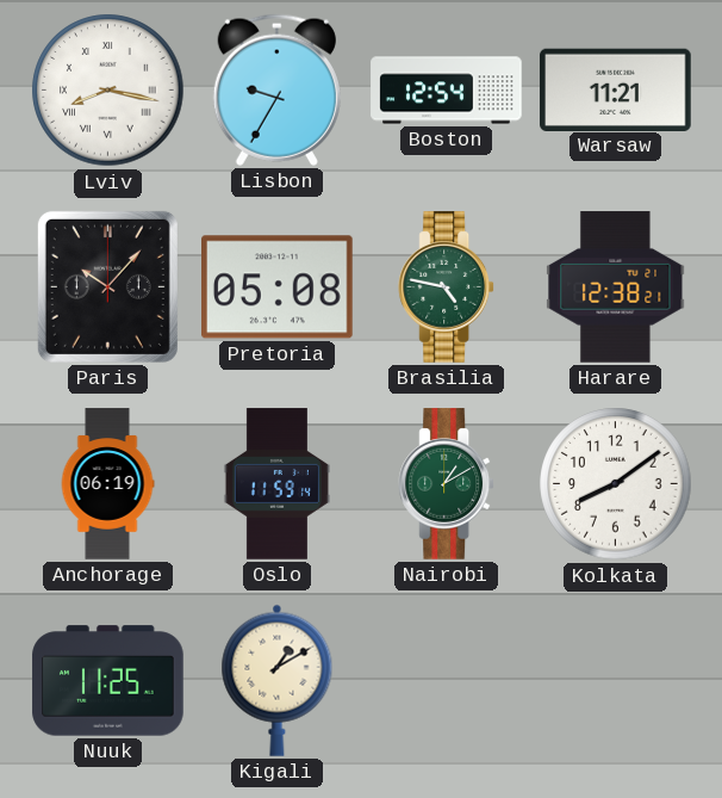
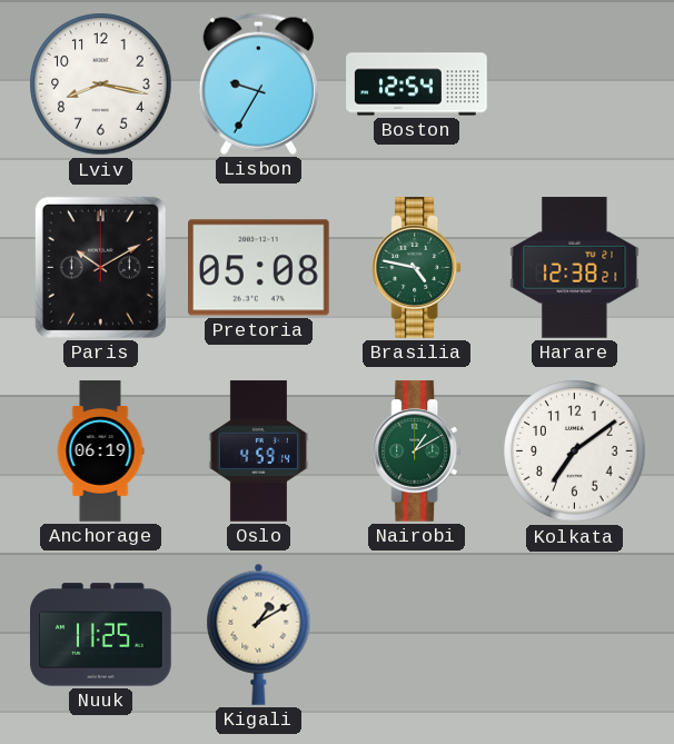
Lviv numerals: Roman -> Arabic (101, 85)
Warsaw: 11:21 -> none (616, 89)
Paris: 10:07 -> 10:10 (100, 267)
Oslo: 11:59 -> 4:59 (258, 452)
Kolkata: 8:09 -> 7:09 (575, 452)
